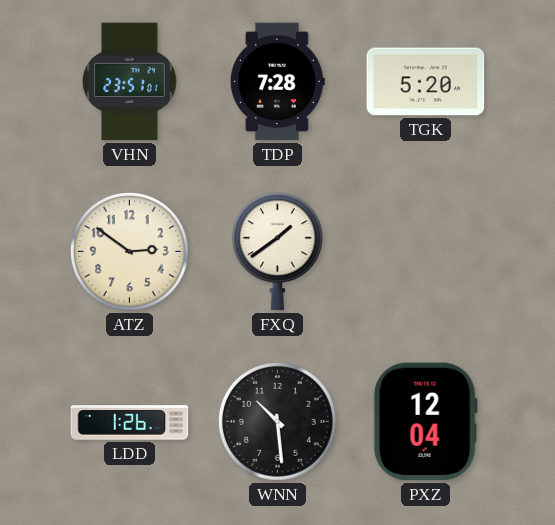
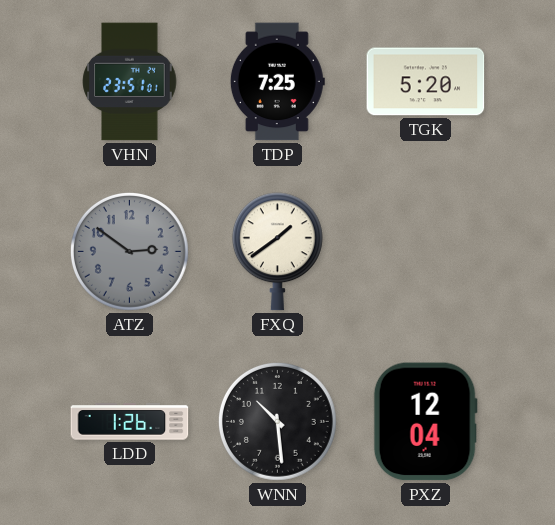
TDP: 7:28 -> 7:25 (277, 82)
ATZ dial: cream -> grey (129, 251)
